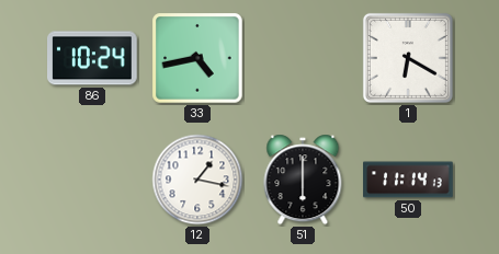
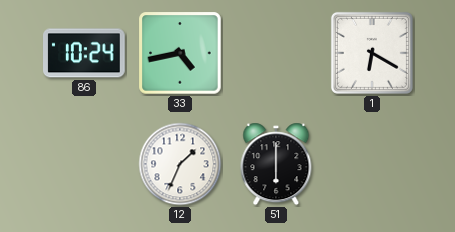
12: 1:17 -> 1:34 (180, 164)
50: 11:14 -> none (408, 180)
